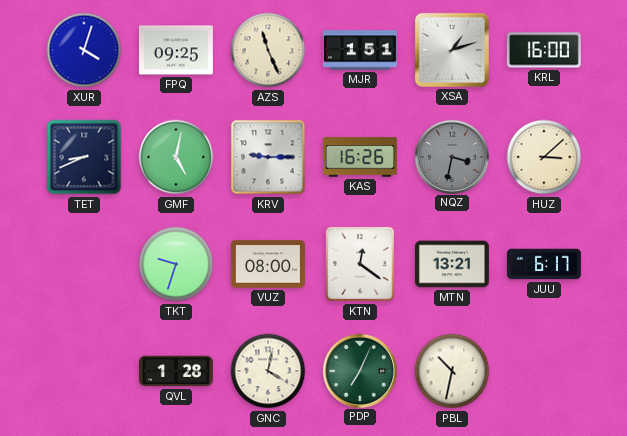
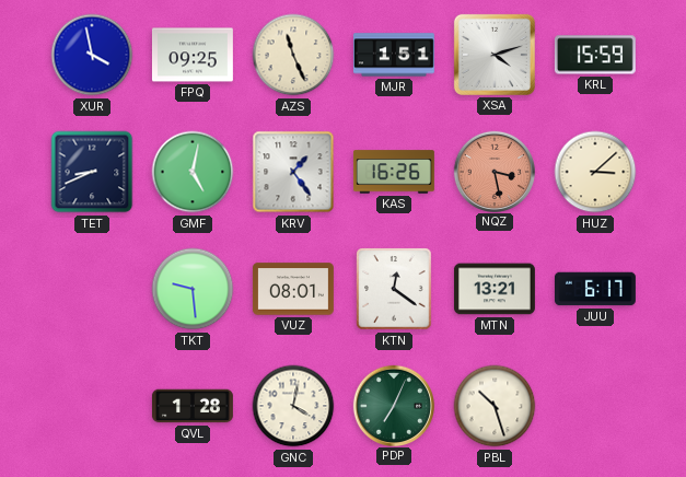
XUR: 4:03 -> 3:58 (92, 55)
XSA: 1:12 -> 4:12 (495, 55)
KRL: 16:00 -> 15:59 (595, 55)
KRV: 9:15 -> 1:24 (293, 172)
NQZ: 3:32 -> 3:28 (493, 171)
NQZ dial: grey -> salmon (493, 171)
TKT: 9:33 -> 9:29 (193, 289)
VUZ: 08:00 -> 08:01 (293, 289)
PBL: 10:32 -> 10:27 (495, 406)
